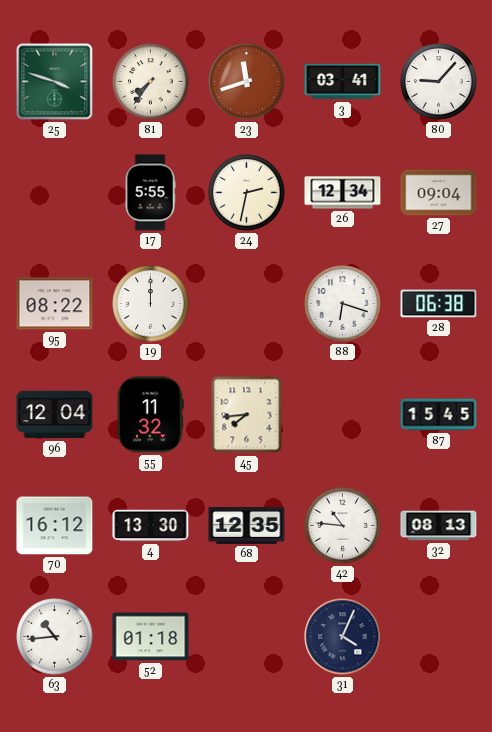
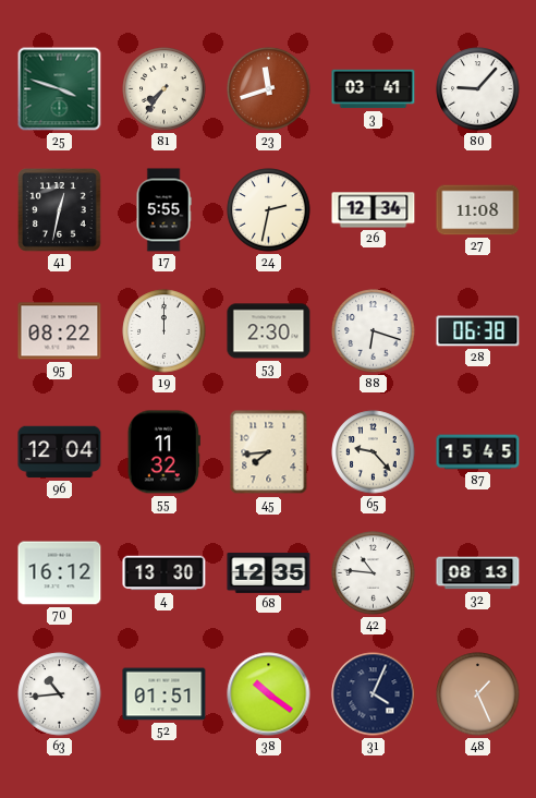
41: none -> 12:32 (60, 210)
27: 09:04 -> 11:08 (478, 210)
53: none -> 2:30 (269, 331)
65: none -> 9:23 (374, 452)
52: 01:18 -> 01:51 (165, 694)
38: none -> 10:21 (269, 694)
48: none -> 1:26 (478, 694)
